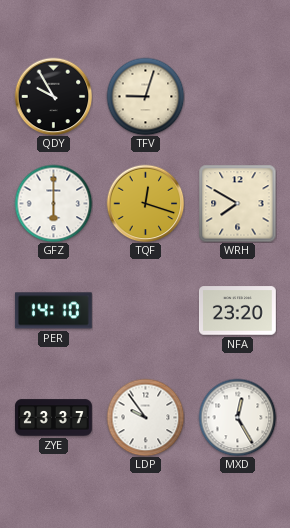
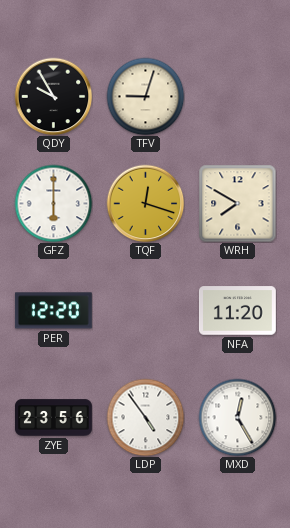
PER: 14:10 -> 12:20 (53, 311)
NFA: 23:20 -> 11:20 (237, 311)
ZYE: 23:37 -> 23:56 (54, 418)
LDP: 9:54 -> 4:54 (145, 417)
